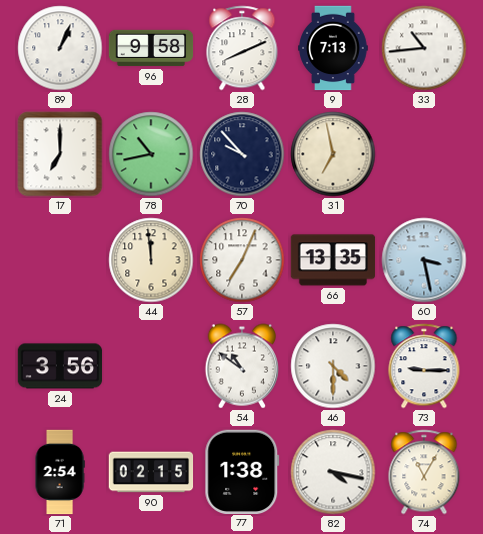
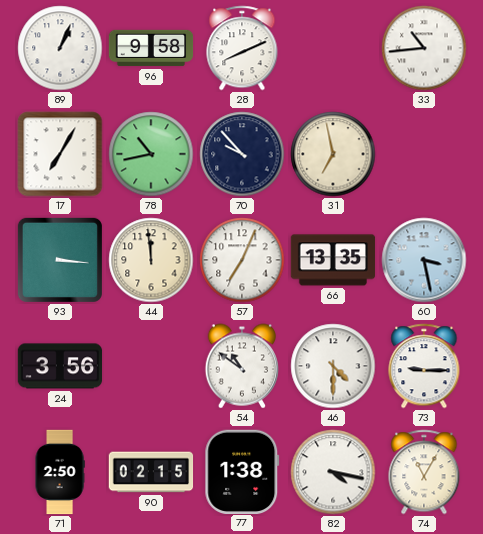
9: 7:13 -> none (333, 48)
17: 7:00 -> 7:05 (60, 154)
93: none -> 3:16 (60, 260)
71: 2:54 -> 2:50 (60, 472)
